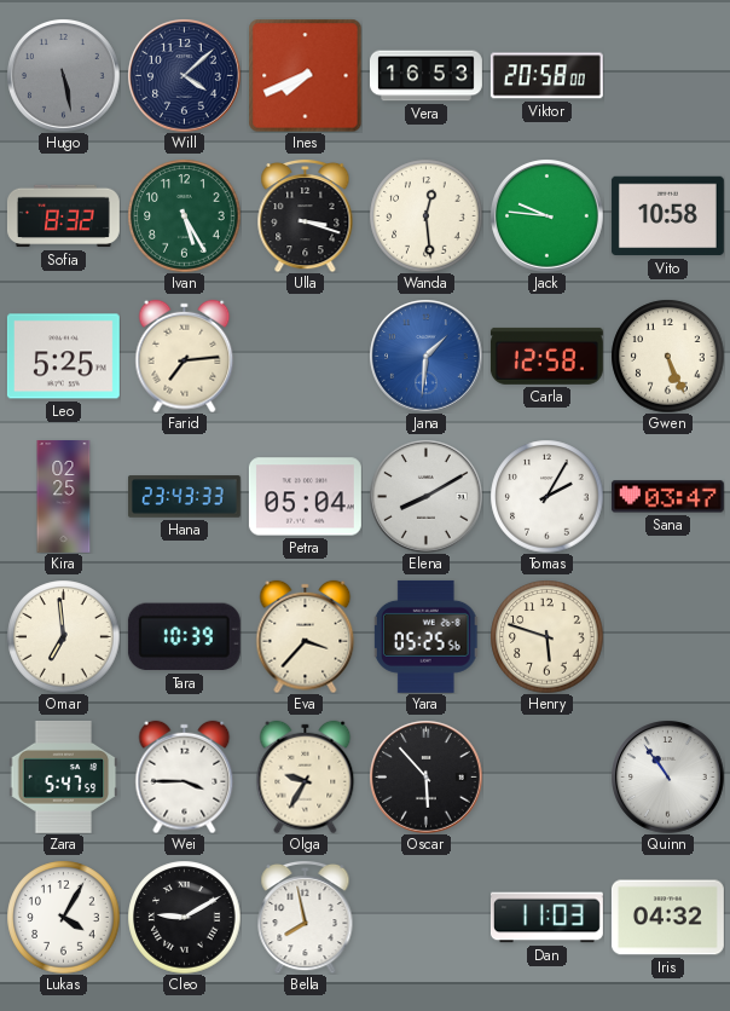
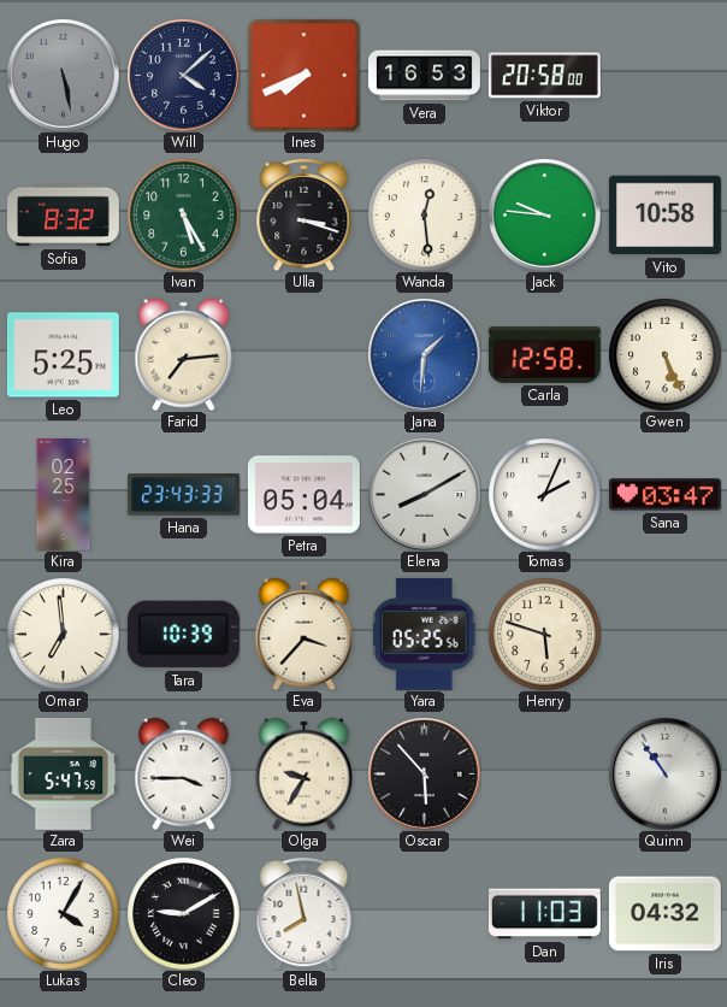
Tomas: 2:05 -> 2:04 (544, 494)
